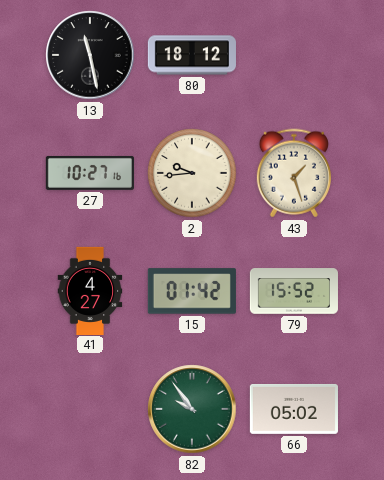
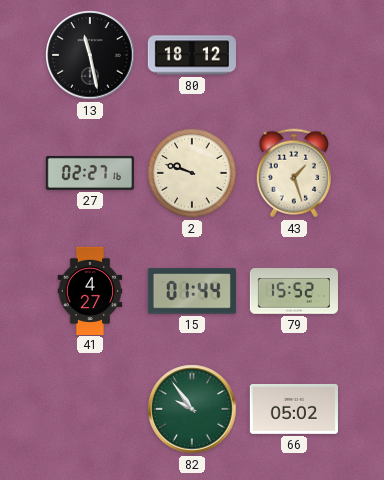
27: 10:27 -> 02:27 (90, 173)
2: 9:44 -> 9:48 (192, 173)
15: 01:42 -> 01:44 (192, 291)
